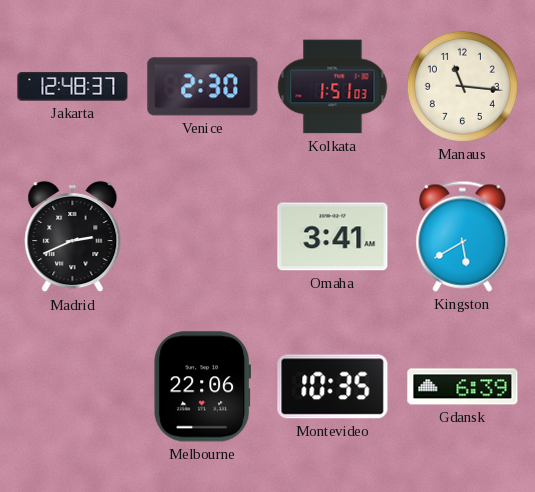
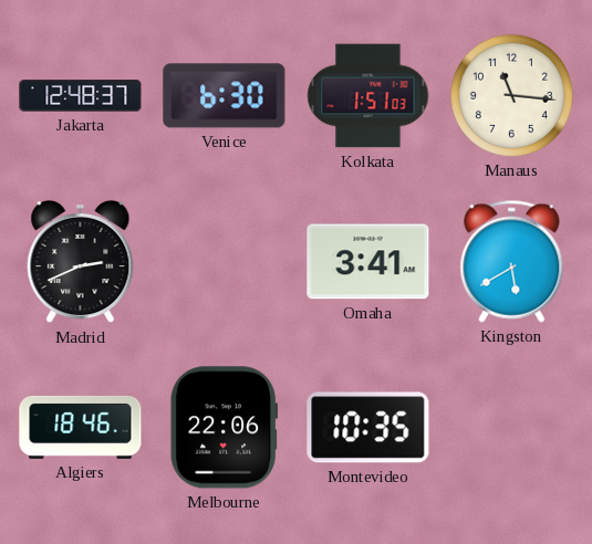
Venice: 2:30 -> 6:30 (225, 96)
Algiers: none -> 18:46 (81, 427)
Gdansk: 6:39 -> none (463, 387)
